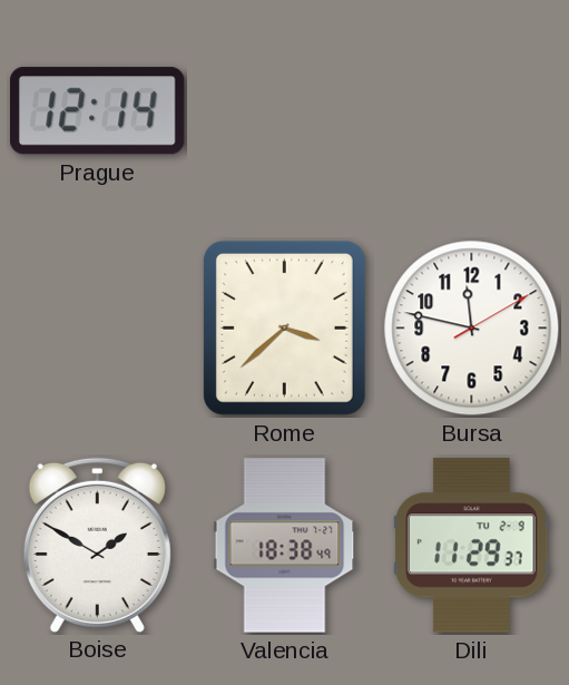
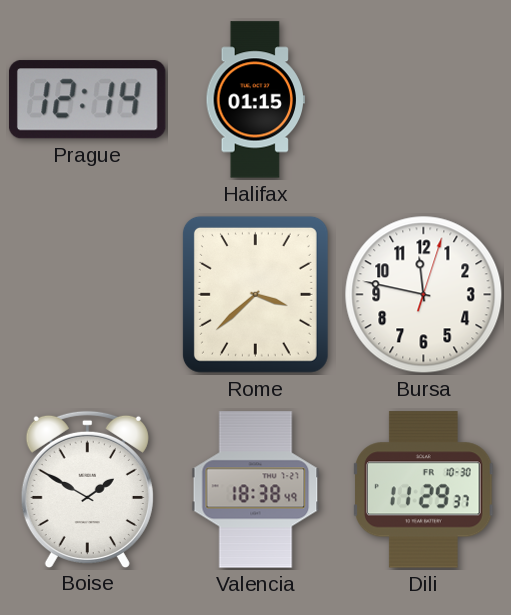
Halifax: none -> 01:15 (256, 100)
Bursa: 11:47:10 -> 11:47:03 (424, 295)
Dili date: TU 2-9 -> FR 10-30 (424, 490)
